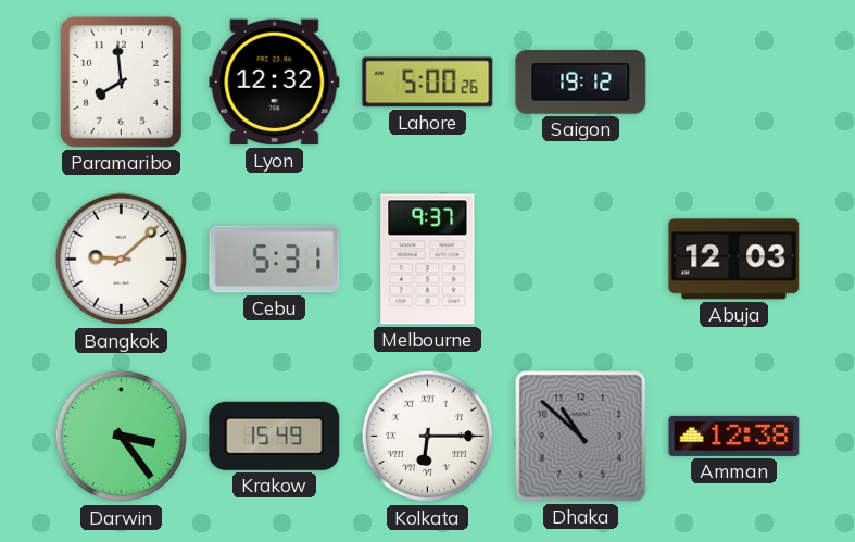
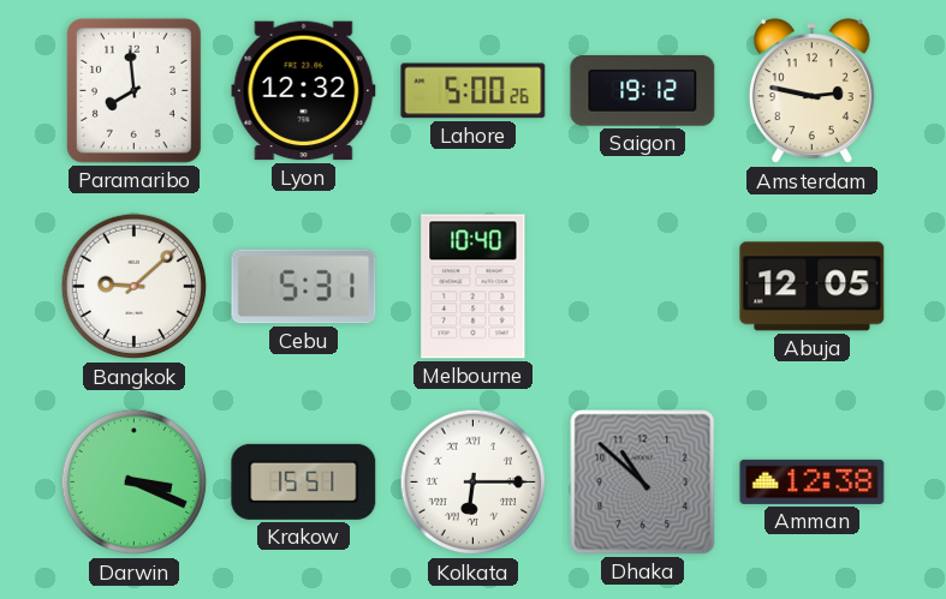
Amsterdam: none -> 2:47 (811, 91)
Melbourne: 9:37 -> 10:40 (474, 287)
Abuja: 12:03 -> 12:05 (813, 287)
Darwin: 3:24 -> 3:19 (135, 483)
Krakow: 15:49 -> 15:51 (304, 481)
